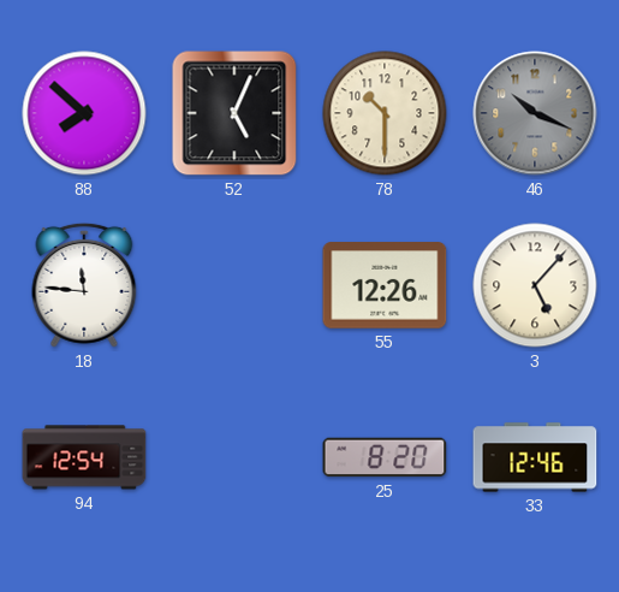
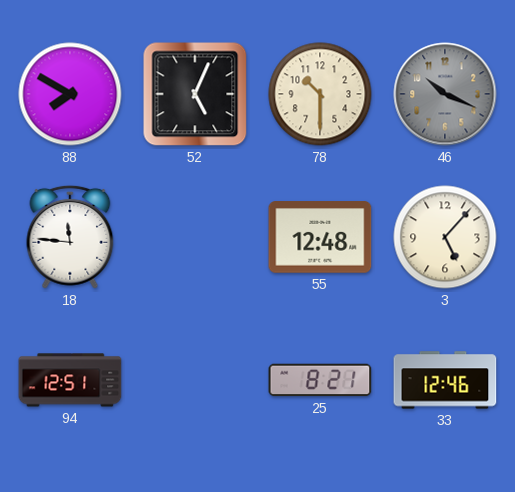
88: 7:52 -> 7:50 (70, 94)
55: 12:26 -> 12:48 (320, 237)
94: 12:54 -> 12:51 (70, 380)
25: 8:20 -> 8:21 (320, 380)
